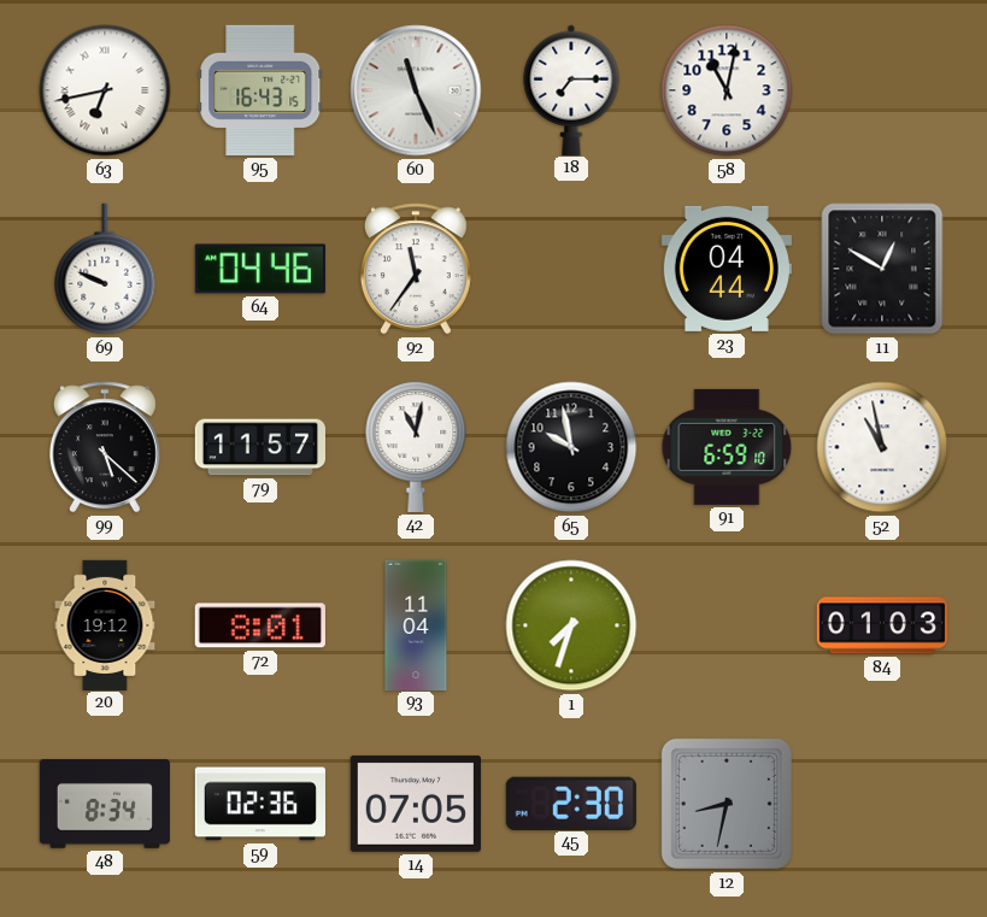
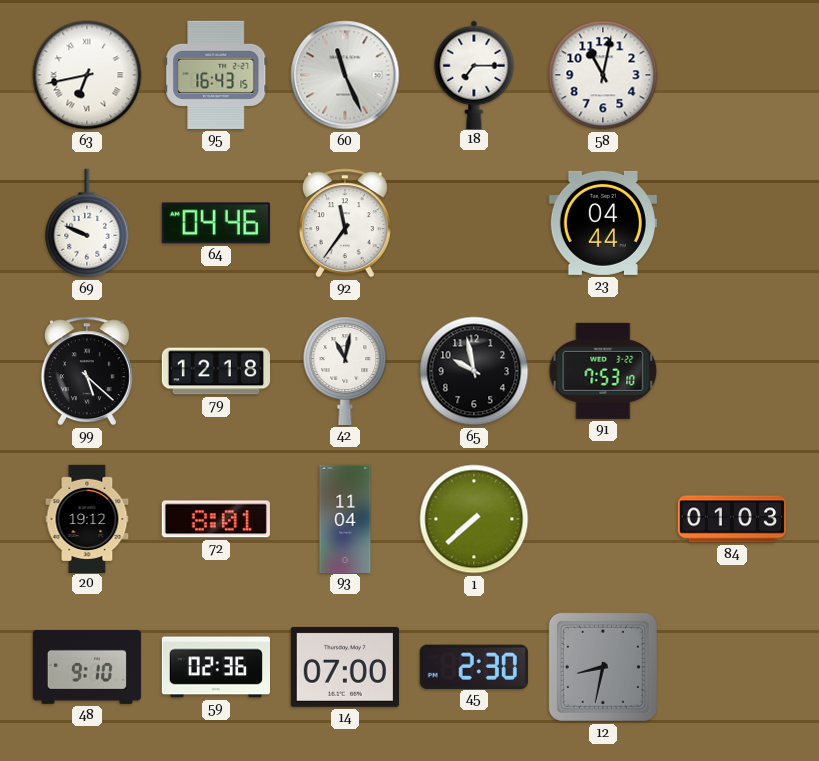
11: 12:50 -> none (882, 269)
79: 11:57 -> 12:18 (215, 371)
91: 6:59 -> 7:53 (603, 371)
52: 10:58 -> none (882, 447)
1: 7:33 -> 7:38 (474, 519)
48: 8:34 -> 9:10 (87, 667)
14: 07:05 -> 07:00 (345, 667)
